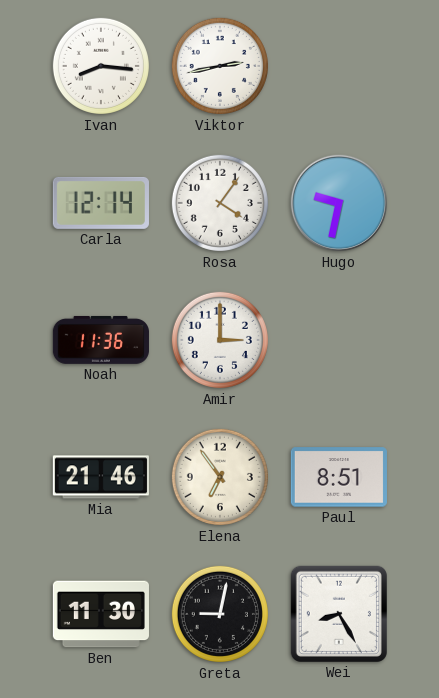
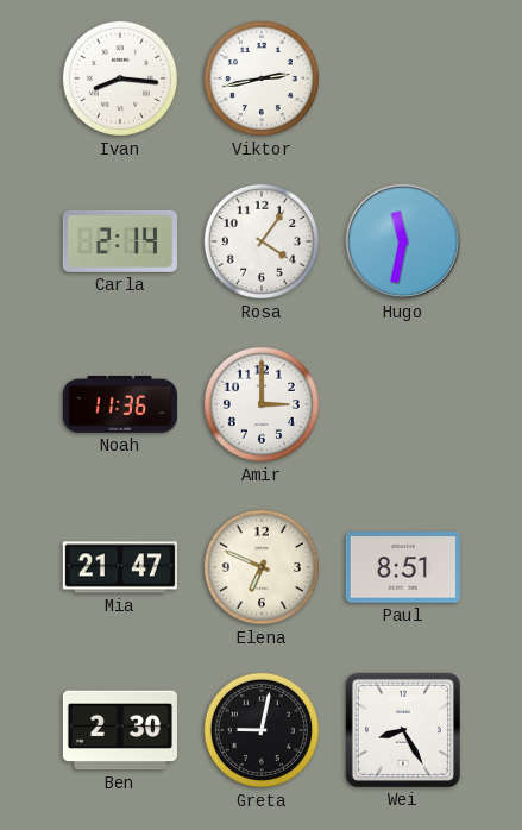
Carla: 12:14 -> 2:14 (120, 241)
Hugo: 9:32 -> 11:32 (403, 241)
Mia: 21:46 -> 21:47 (120, 567)
Elena: 6:54 -> 6:49 (262, 567)
Ben: 11:30 -> 2:30 (120, 730)
